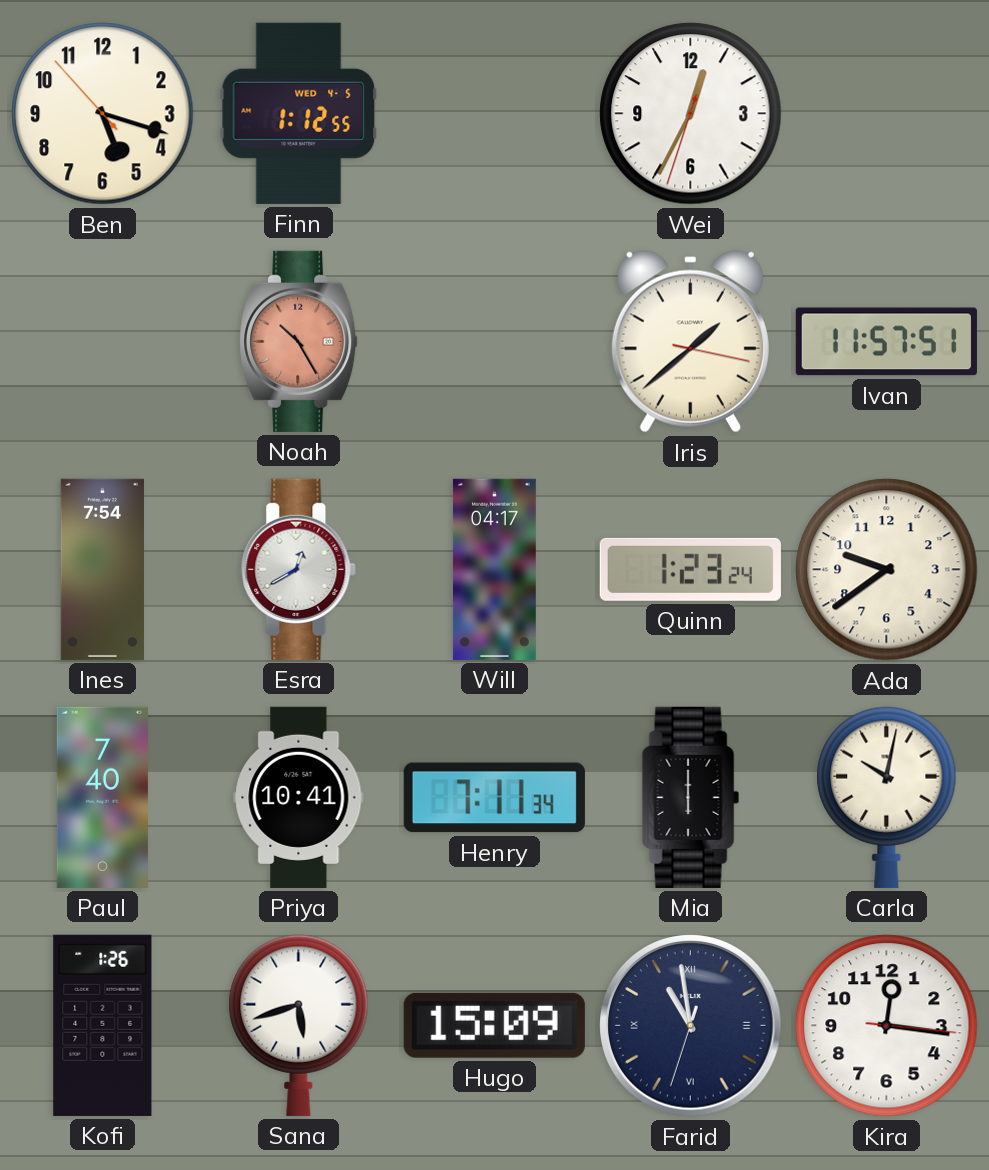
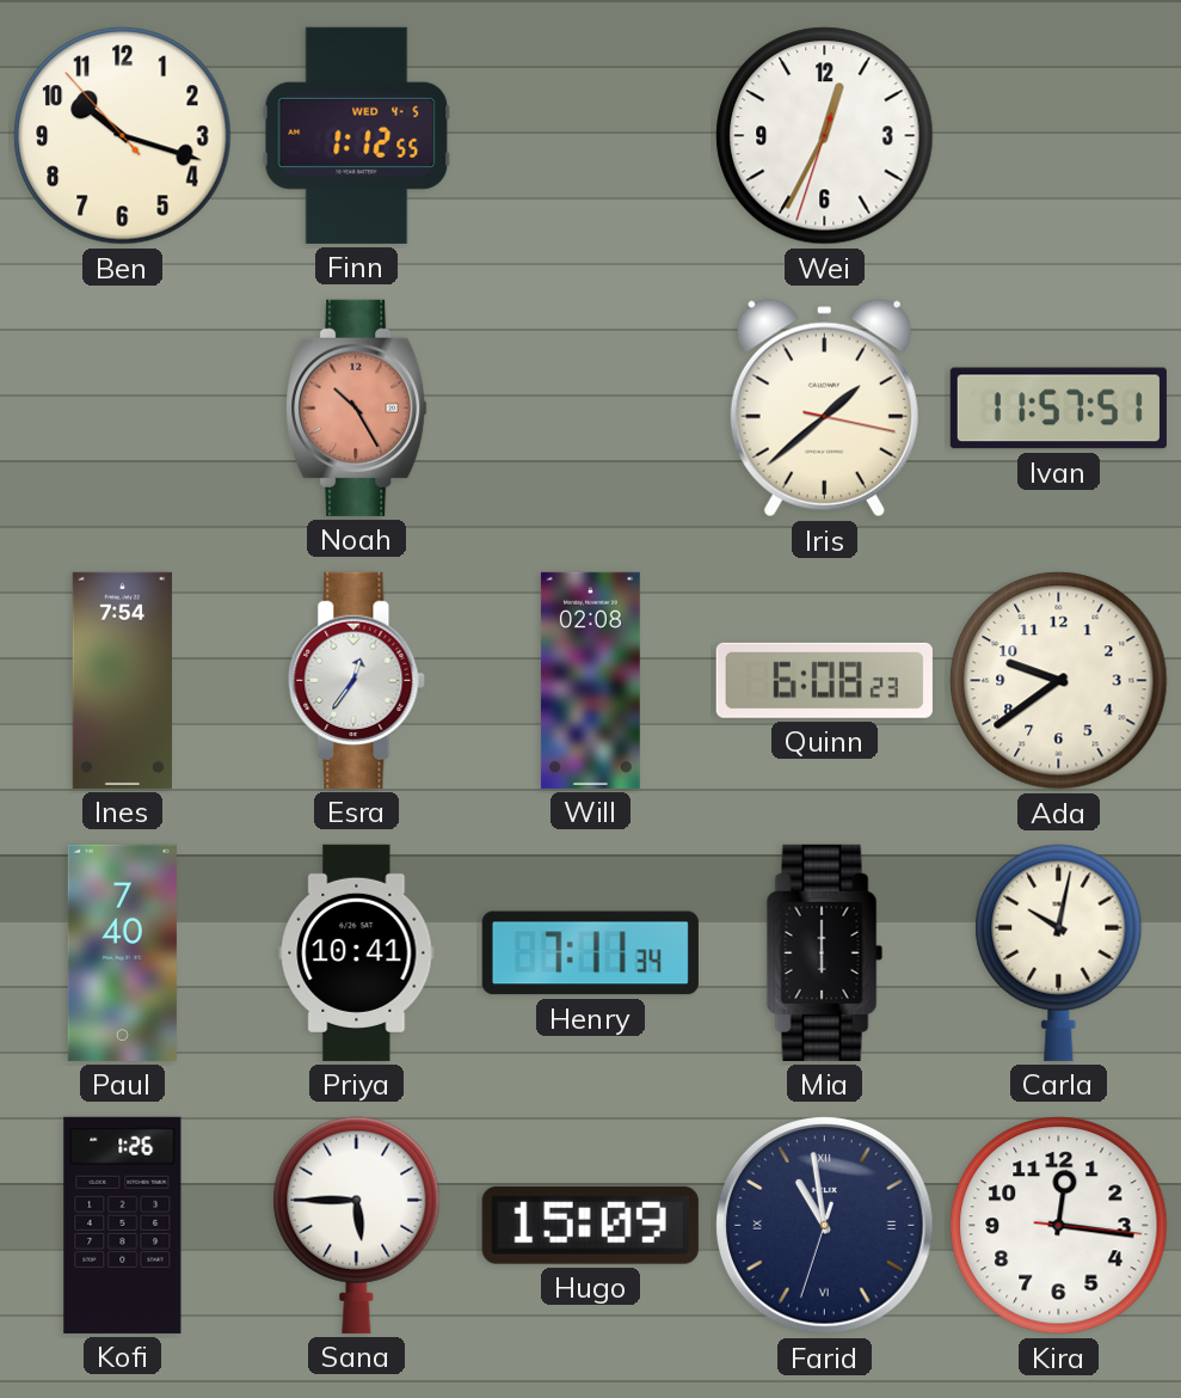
Ben: 5:17 -> 10:17 (123, 136)
Esra: 12:40 -> 12:36 (357, 680)
Will: 04:17 -> 02:08 (590, 680)
Quinn: 1:23 -> 6:08 (824, 680)
Sana: 5:42 -> 5:45 (357, 1225)
